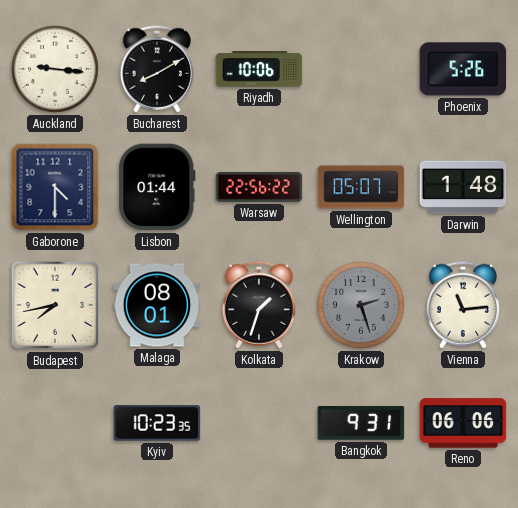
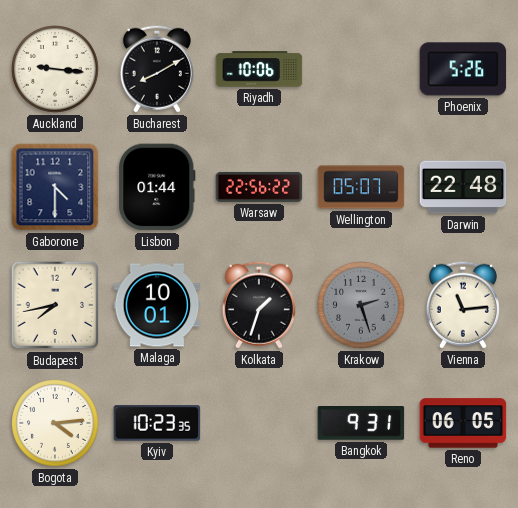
Darwin: 1:48 -> 22:48 (463, 187)
Malaga: 08:01 -> 10:01 (157, 305)
Bogota: none -> 4:14 (56, 424)
Reno: 06:06 -> 06:05 (463, 423)
